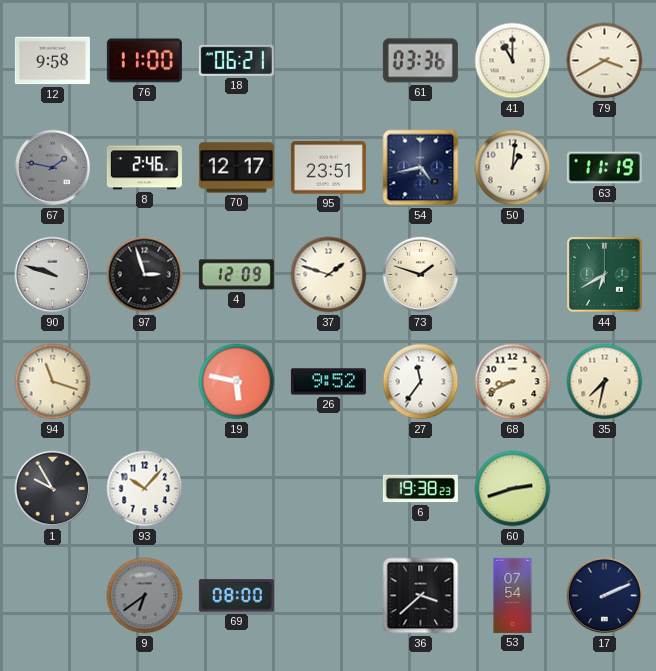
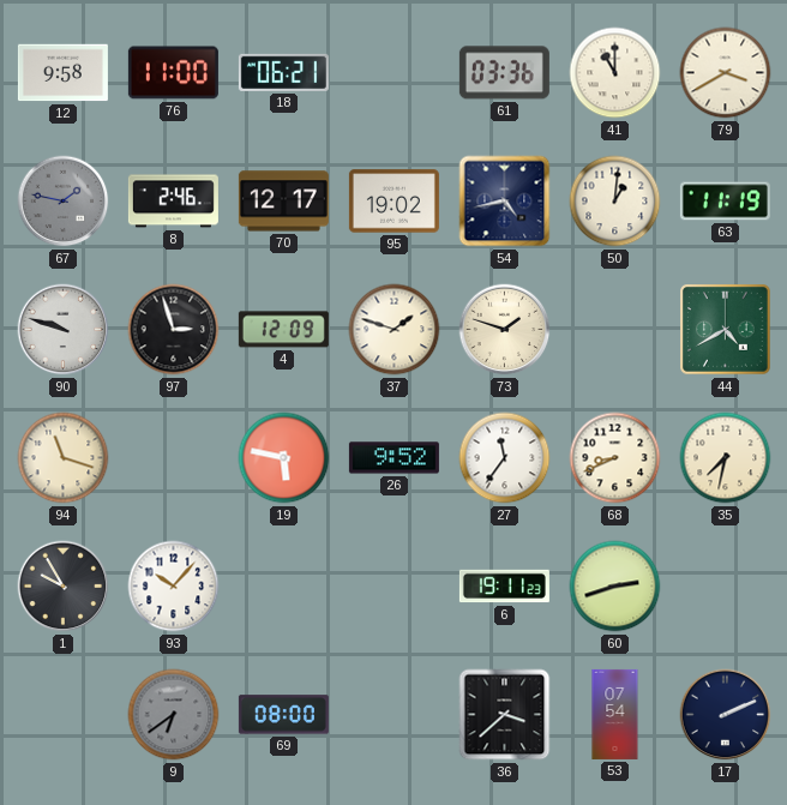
95: 23:51 -> 19:02 (393, 202)
44: 6:40 -> 4:40 (726, 330)
6: 19:38 -> 19:11 (504, 587)
